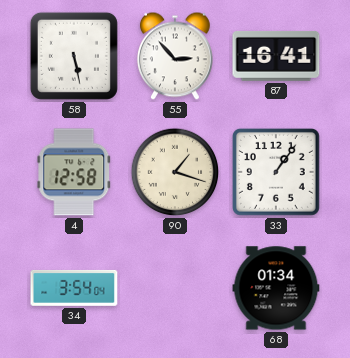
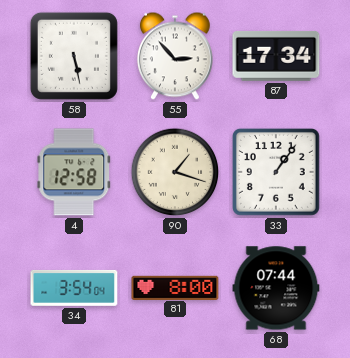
87: 16:41 -> 17:34 (276, 56)
81: none -> 8:00 (175, 287)
68: 01:34 -> 07:44 (276, 288)
